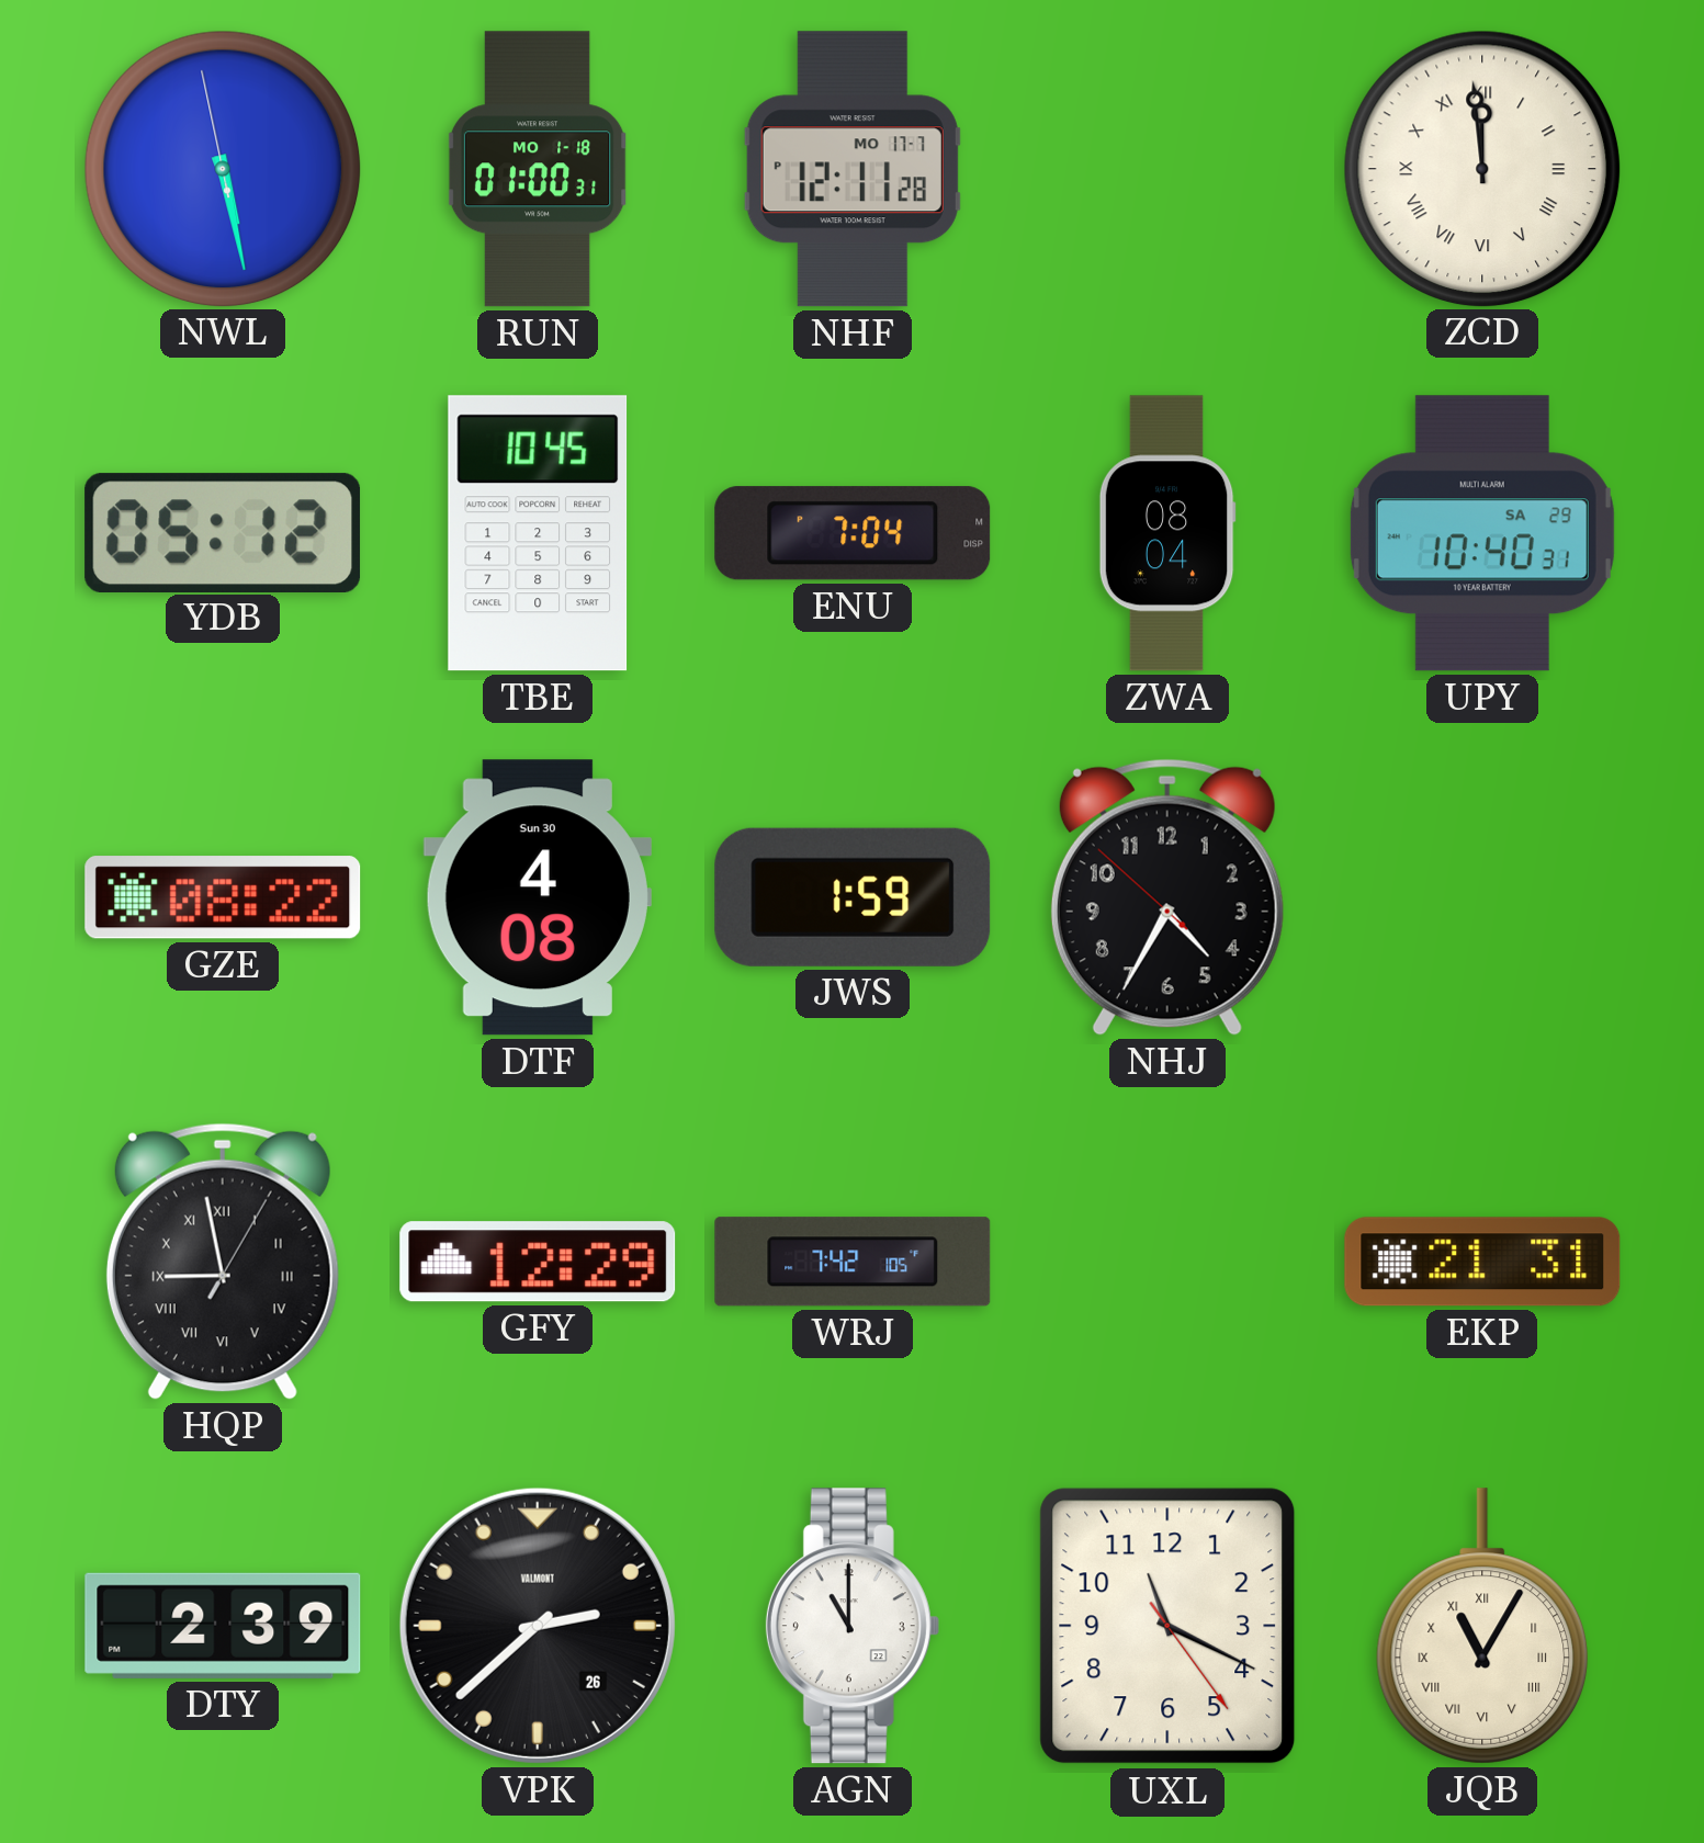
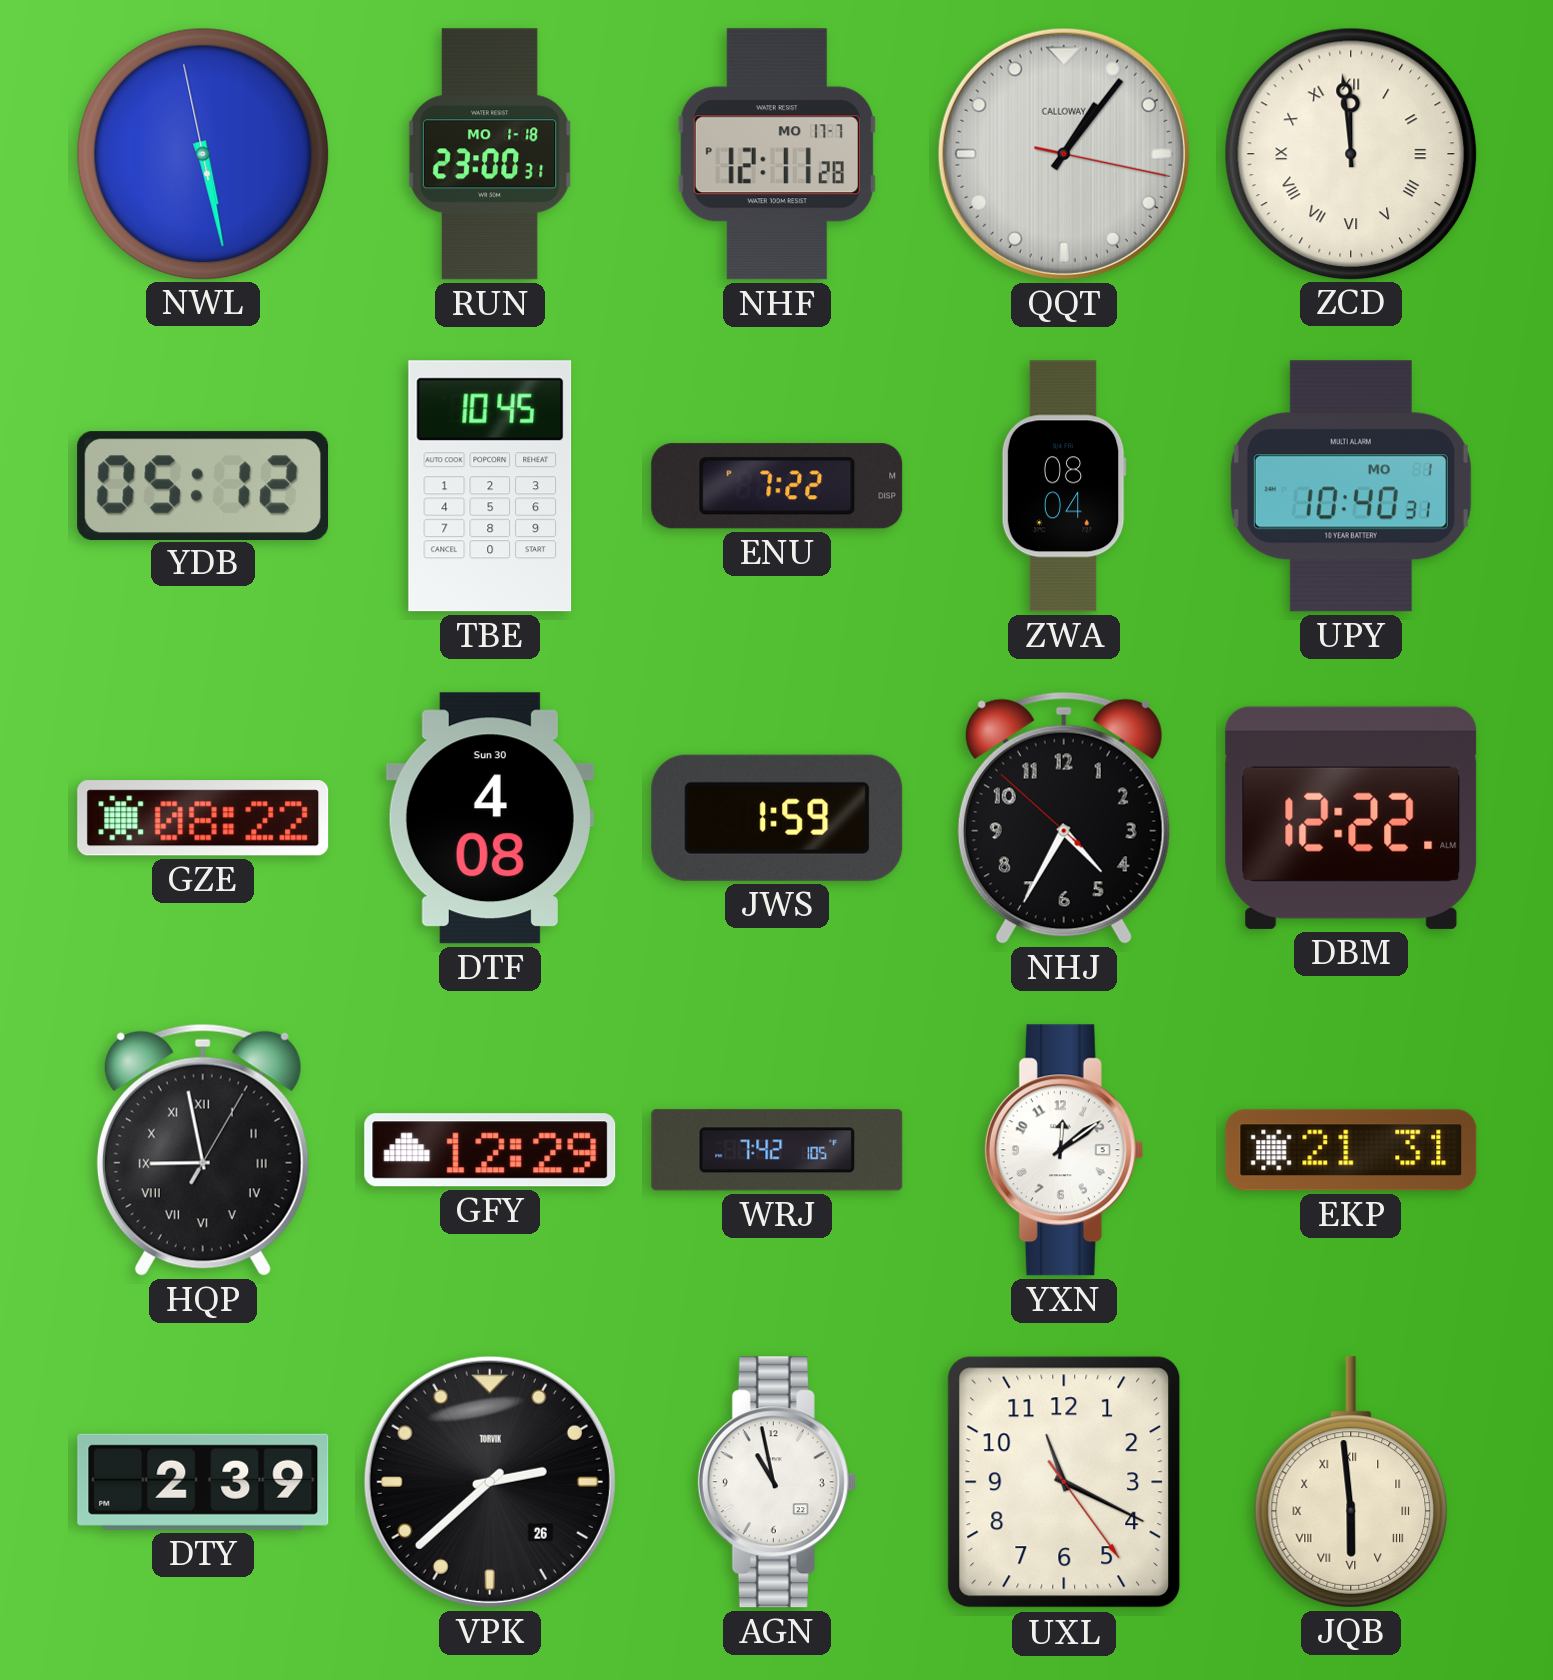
RUN: 01:00 -> 23:00 (490, 154)
QQT: none -> 1:06 (1064, 154)
ENU: 7:04 -> 7:22 (777, 486)
UPY date: SA 29 -> MO 1 (1351, 486)
DBM: none -> 12:22 (1351, 818)
YXN: none -> 12:09 (1064, 1150)
VPK brand: VALMONT -> TORVIK (490, 1482)
AGN: 11:00 -> 10:58 (777, 1482)
JQB: 11:05 -> 5:59 (1351, 1482)
